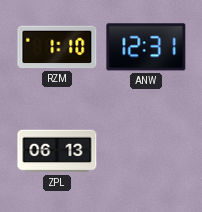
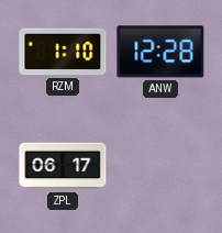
ANW: 12:31 -> 12:28 (160, 52)
ZPL: 06:13 -> 06:17 (63, 166)
